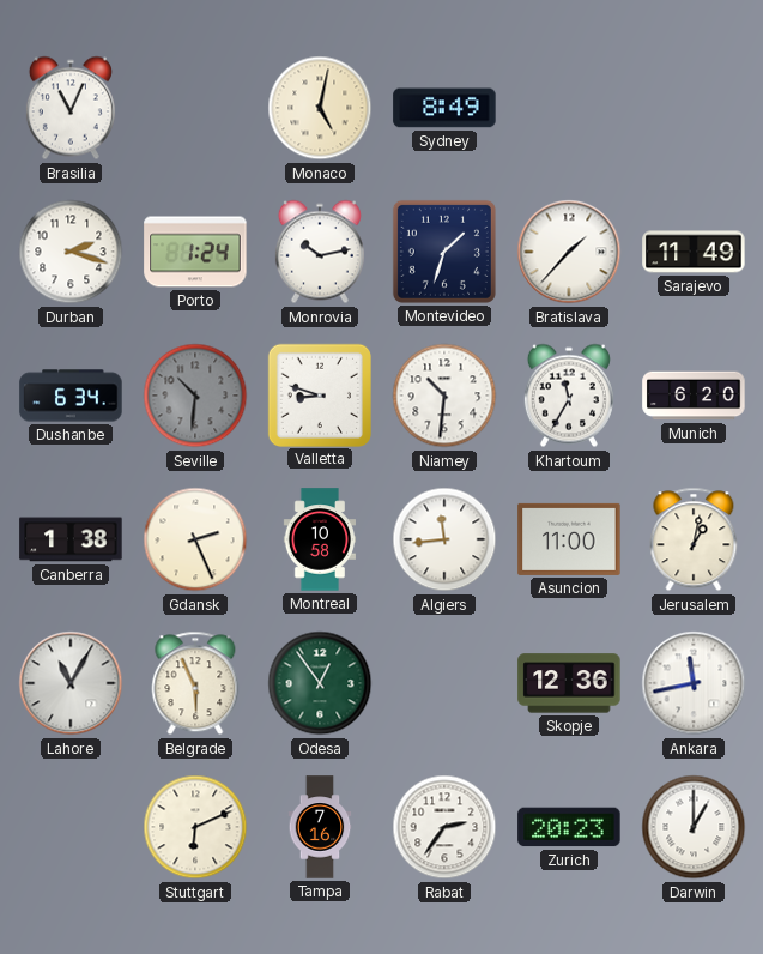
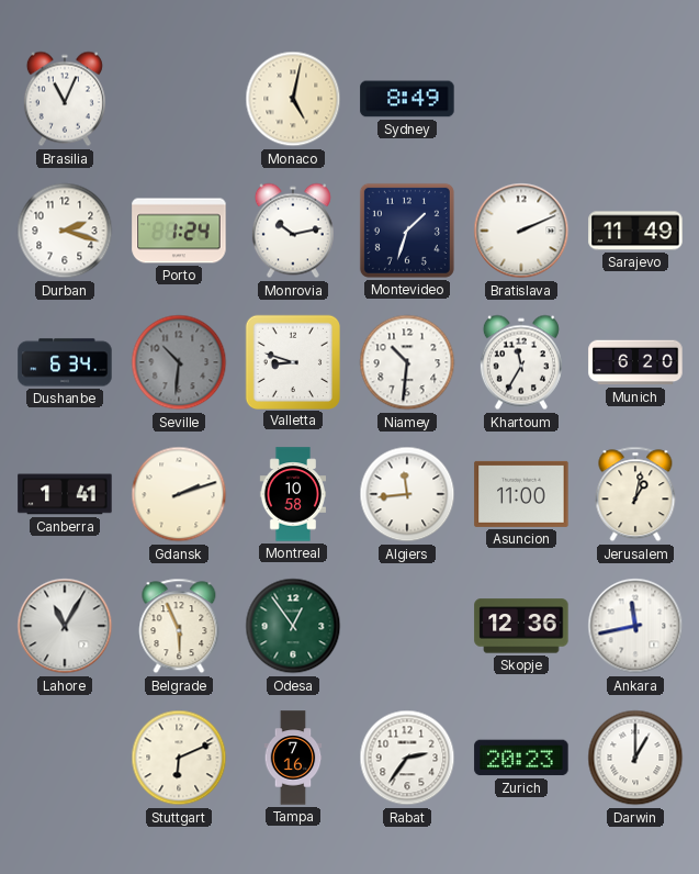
Bratislava: 1:37 -> 2:11 (521, 231)
Canberra: 1:38 -> 1:41 (65, 494)
Gdansk: 2:26 -> 2:12 (179, 494)
